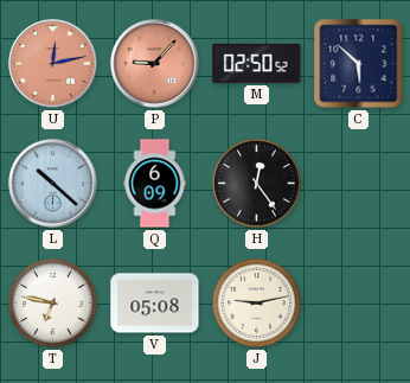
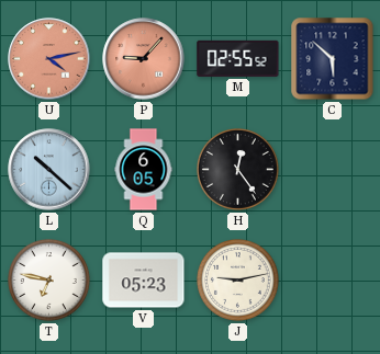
U: 12:13 -> 4:13 (49, 59)
M: 02:50 -> 02:55 (238, 58)
Q: 6:09 -> 6:05 (144, 170)
V: 05:08 -> 05:23 (144, 281)
